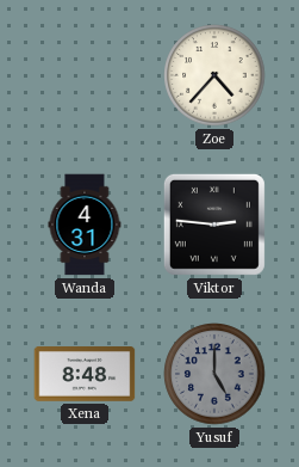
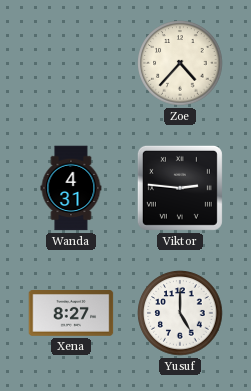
Xena: 8:48 -> 8:27 (71, 314)
Yusuf dial: grey -> white (180, 313)
